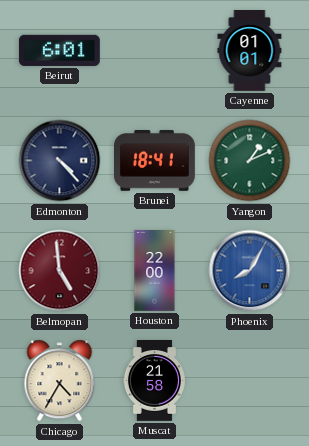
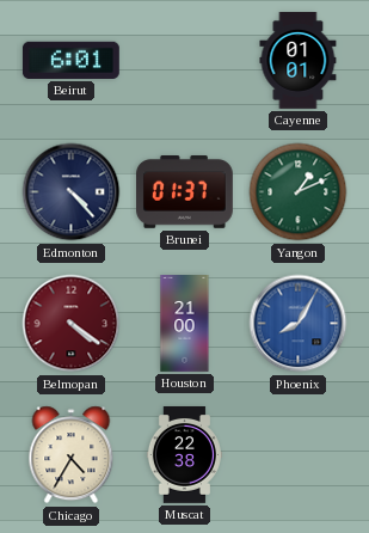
Brunei: 18:41 -> 01:37 (185, 192)
Belmopan: 4:59 -> 4:21 (72, 324)
Houston: 22:00 -> 21:00 (185, 324)
Muscat: 21:58 -> 22:38 (184, 455)
